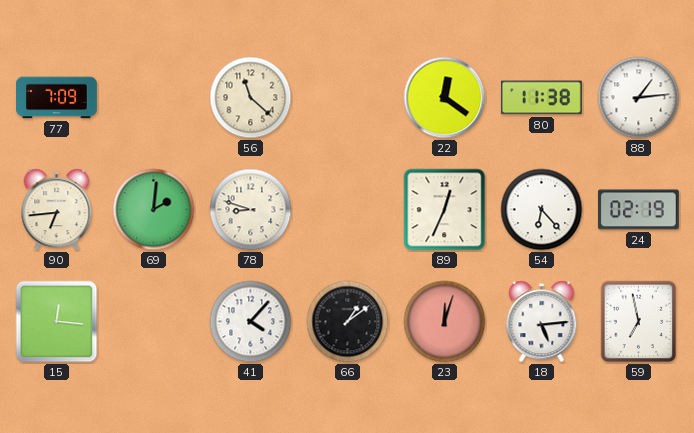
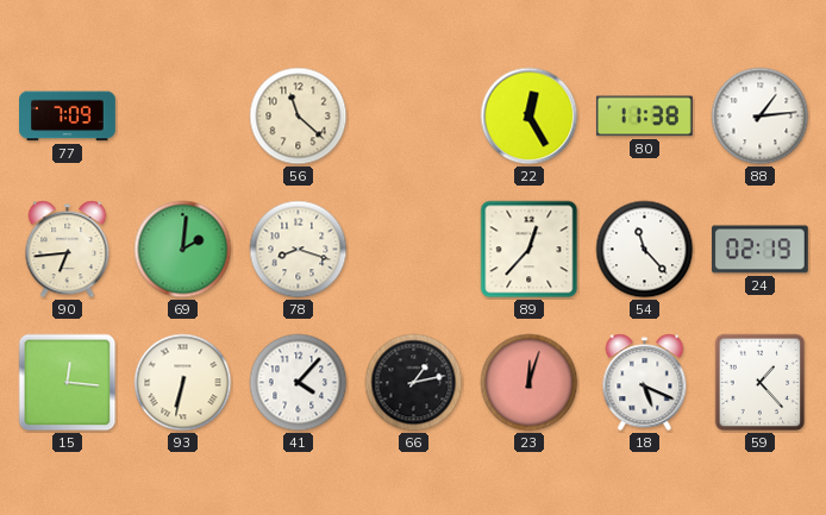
22: 12:21 -> 12:25 (530, 117)
78: 8:48 -> 8:18 (299, 250)
89: 12:34 -> 12:37 (530, 250)
54: 6:23 -> 11:23 (645, 250)
93: none -> 6:32 (183, 383)
66: 1:09 -> 1:13 (414, 383)
18: 5:14 -> 5:19 (645, 383)
59: 6:58 -> 1:23 (761, 383)
